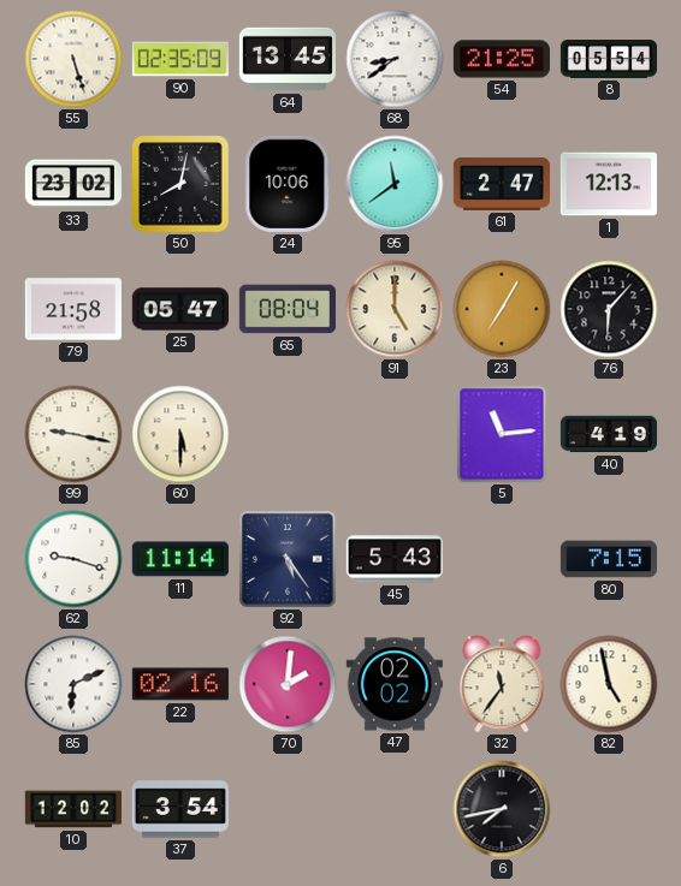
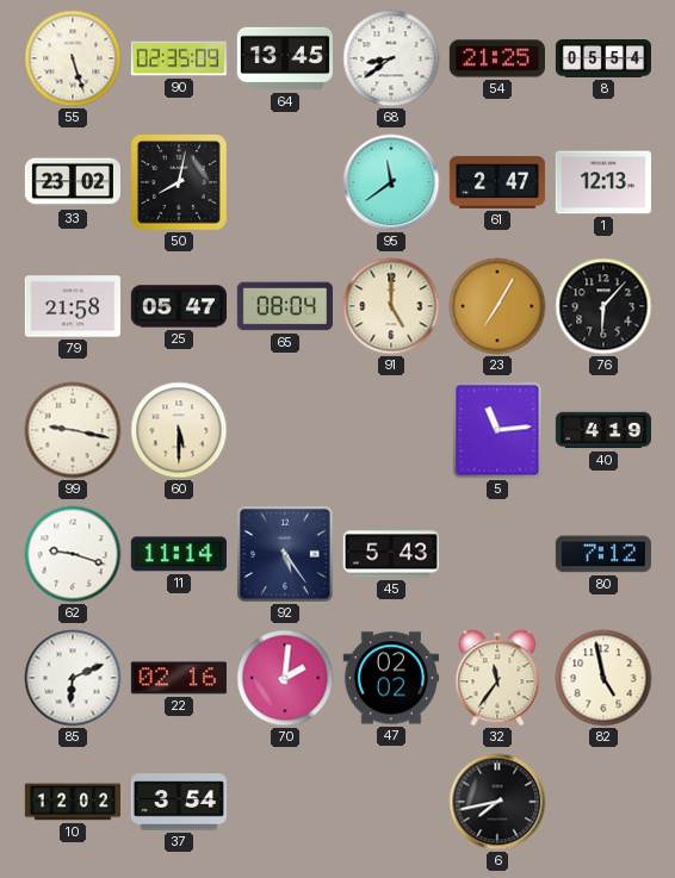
24: 10:06 -> none (288, 184)
80: 7:15 -> 7:12 (603, 554)
